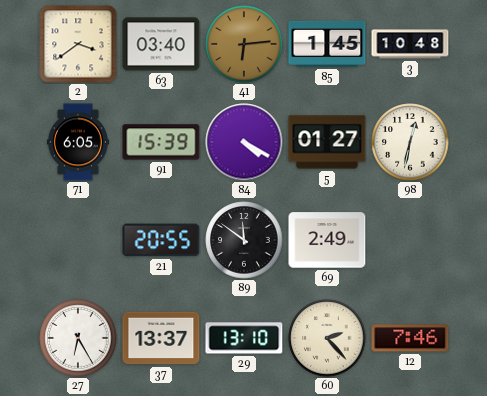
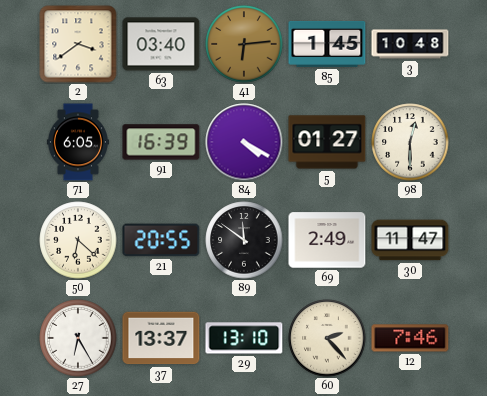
91: 15:39 -> 16:39 (161, 142)
98: 12:32 -> 12:30 (410, 142)
50: none -> 6:22 (78, 240)
30: none -> 11:47 (410, 240)
